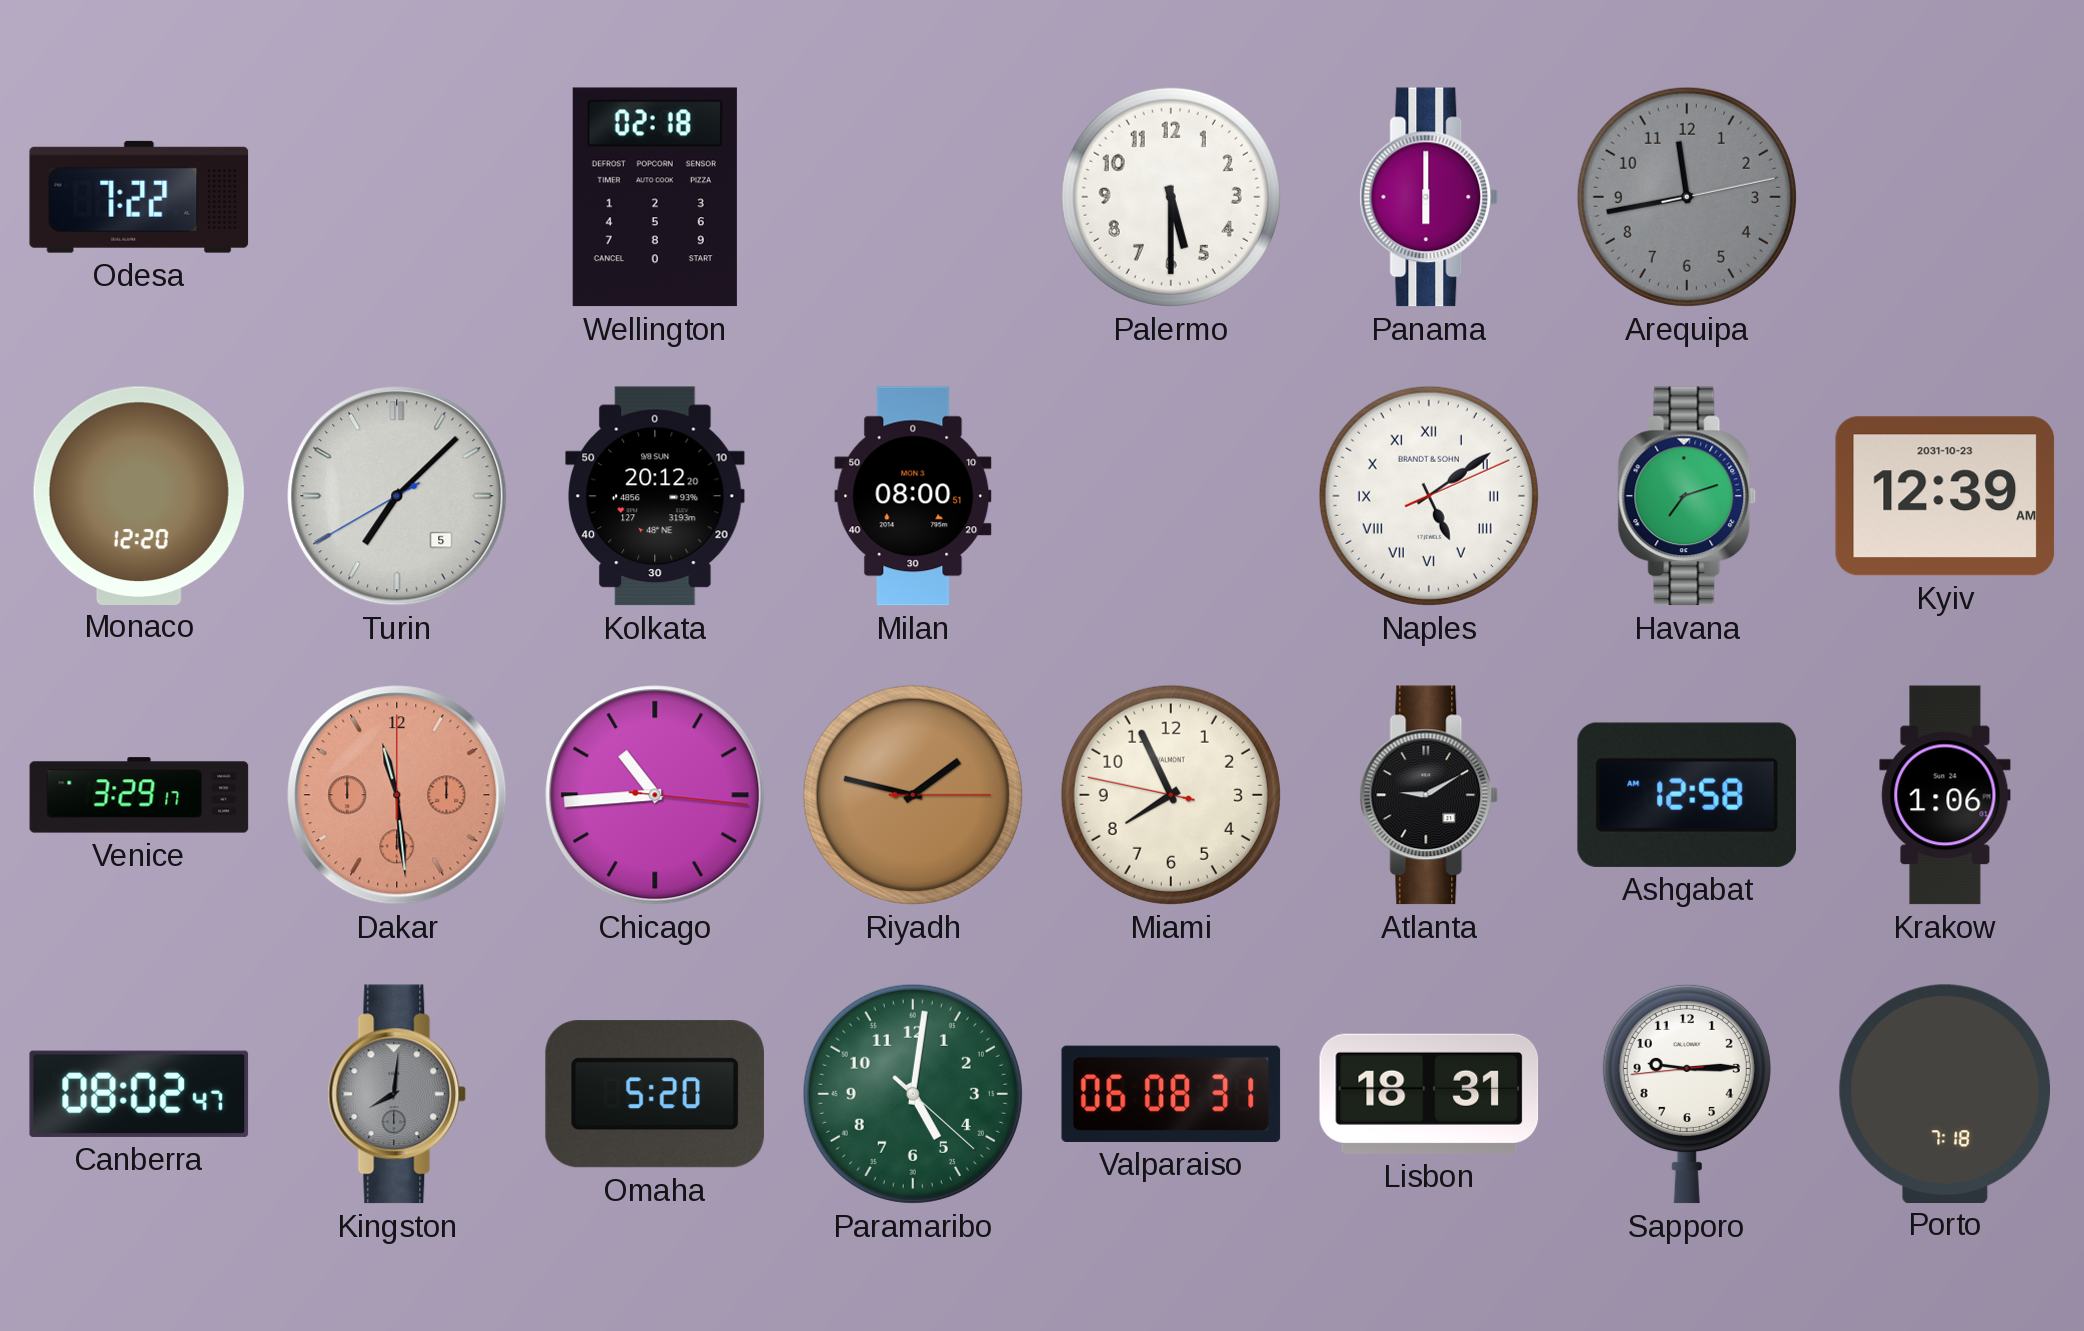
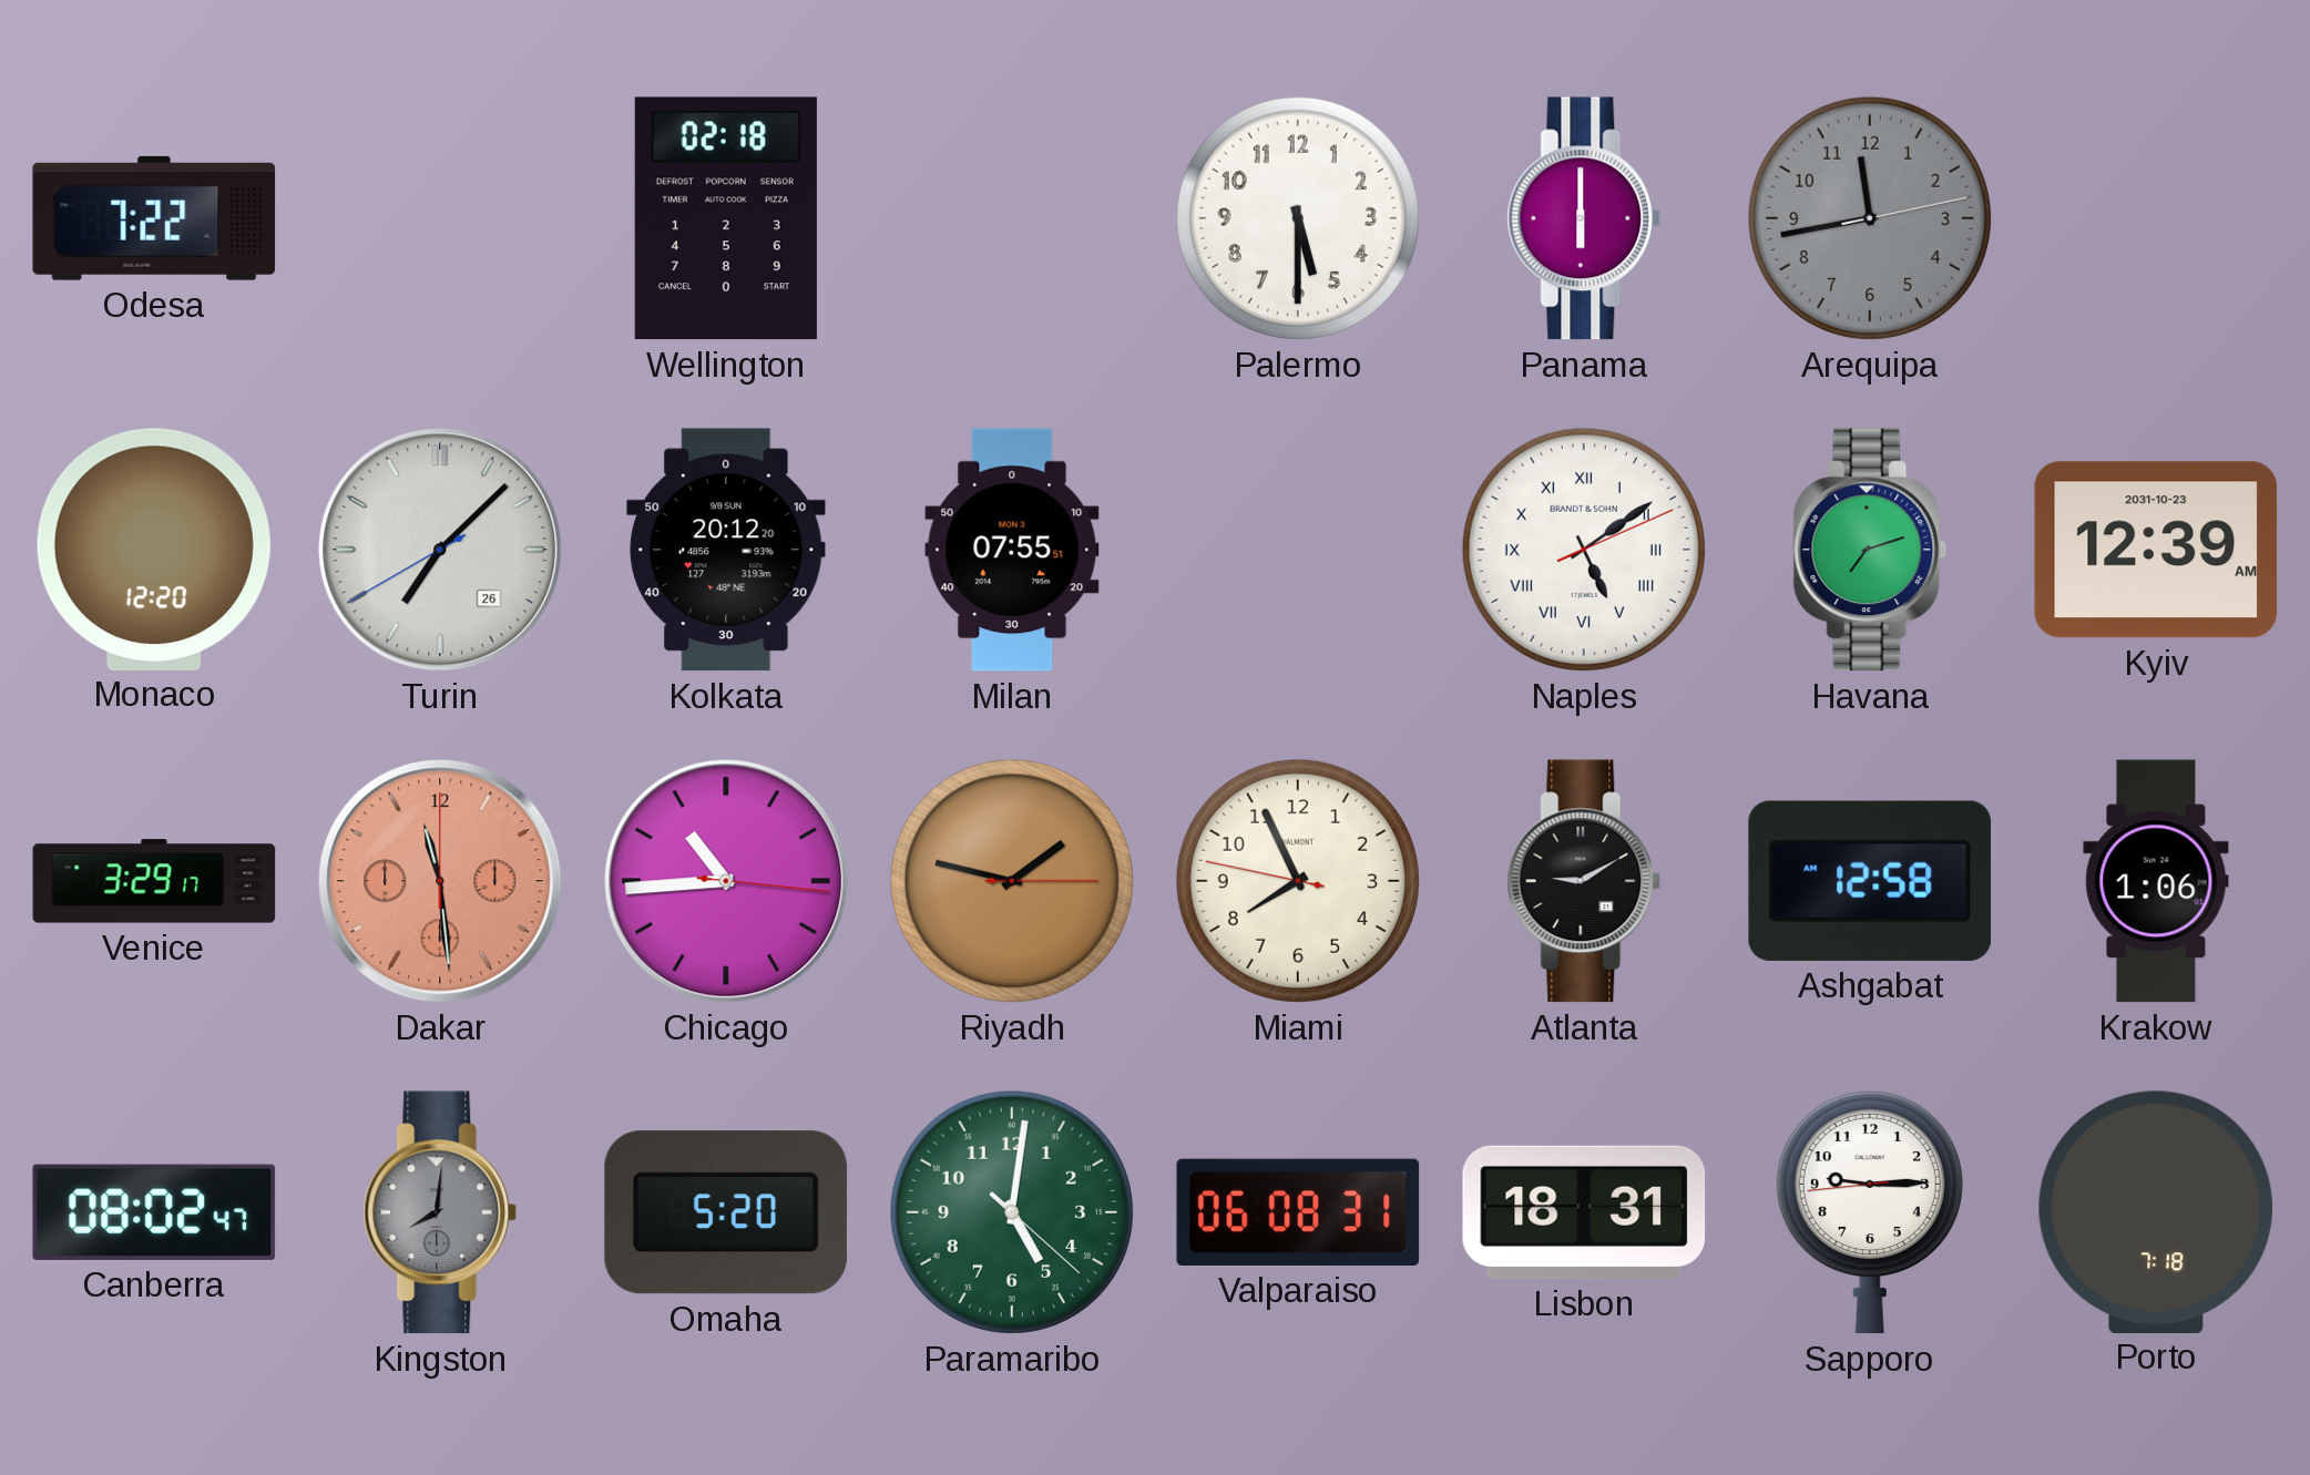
Turin date: 5 -> 26 (440, 550)
Milan: 08:00 -> 07:55 (1012, 550)
